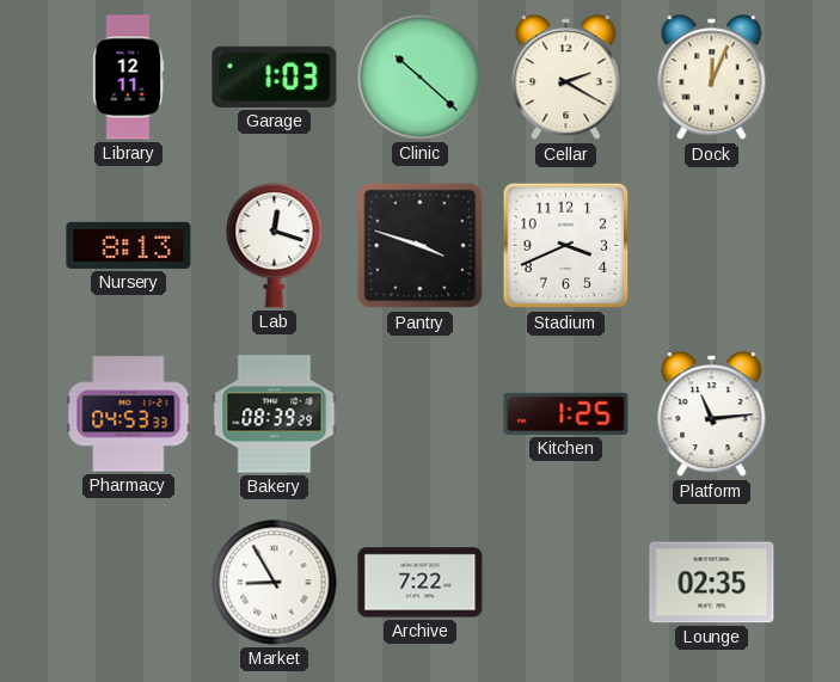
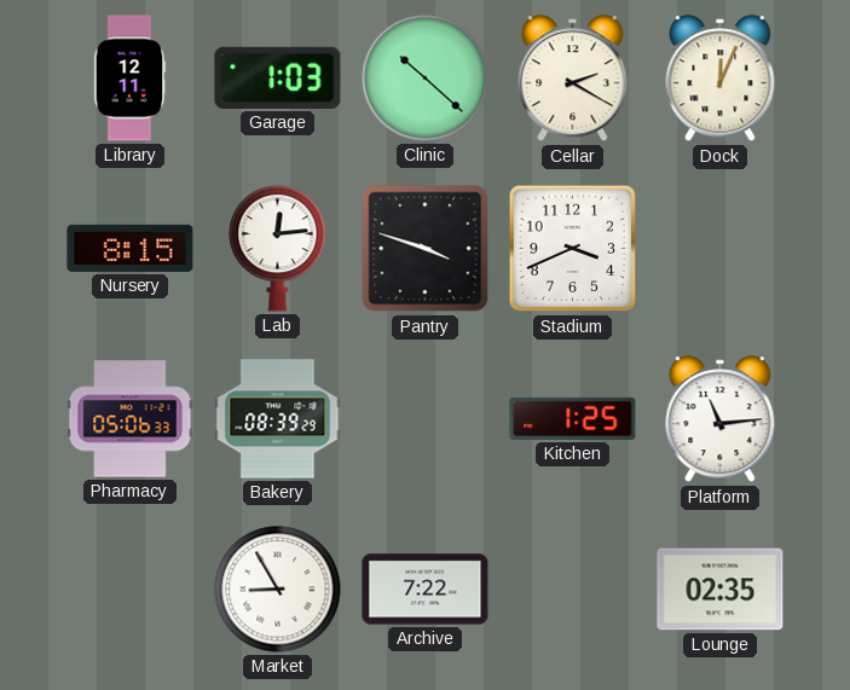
Nursery: 8:13 -> 8:15 (131, 248)
Lab: 12:18 -> 12:14 (278, 248)
Pharmacy: 04:53 -> 05:06 (131, 419)
